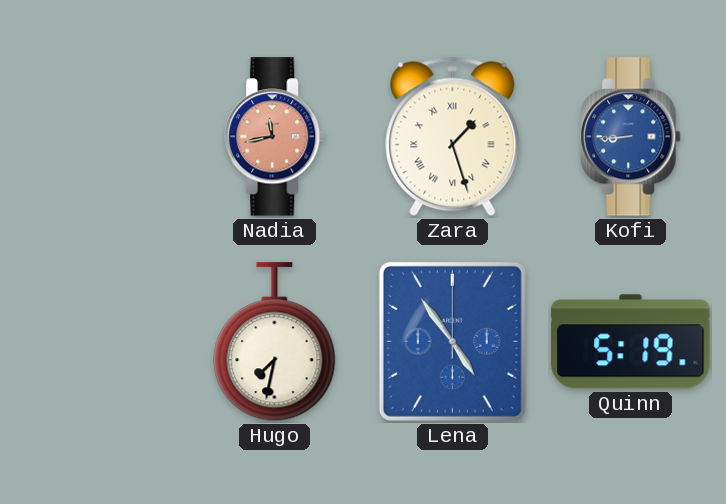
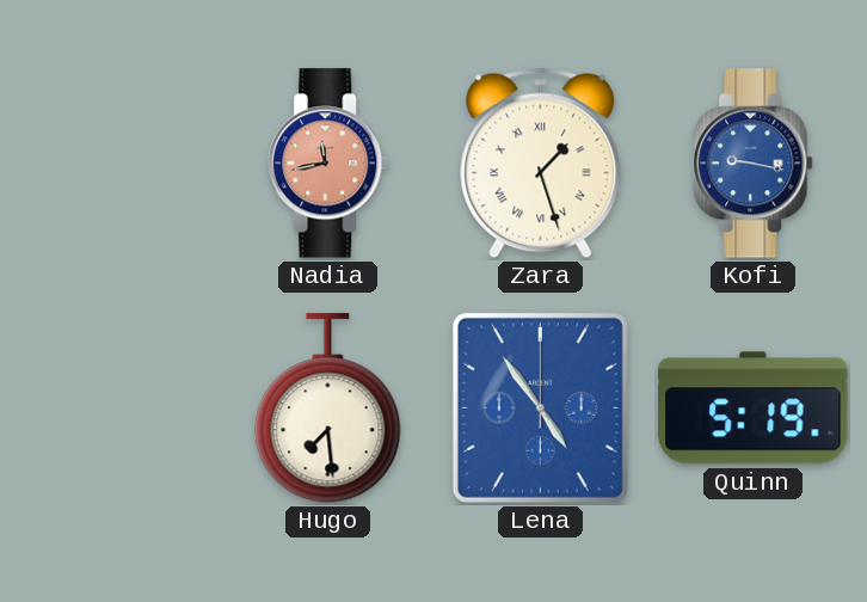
Kofi: 8:44 -> 9:17 (754, 164)
Hugo: 7:32 -> 7:29 (328, 408)
